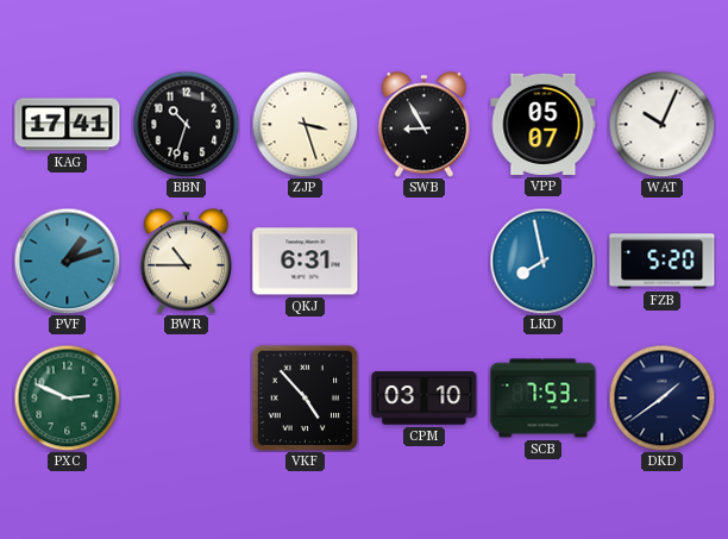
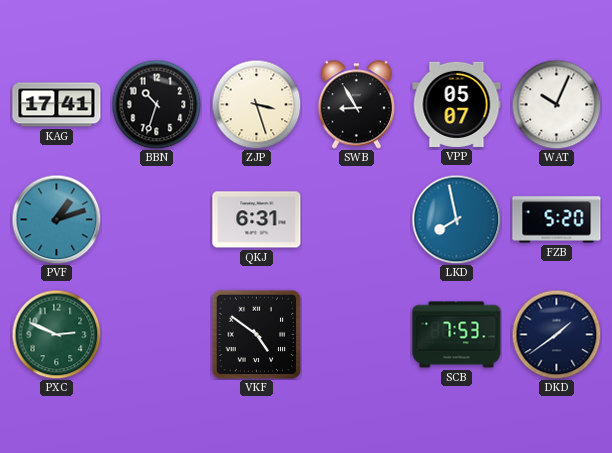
BWR: 10:45 -> none (187, 262)
VKF: 4:53 -> 4:51 (256, 334)
CPM: 03:10 -> none (425, 399)
